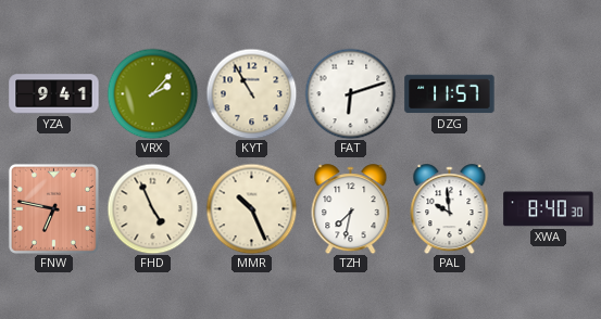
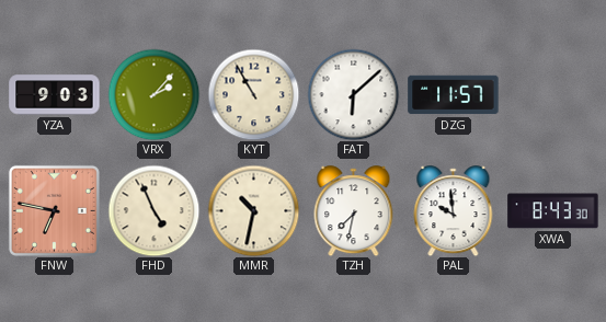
YZA: 9:41 -> 9:03 (55, 95)
FAT: 6:12 -> 6:08 (353, 94)
MMR: 10:26 -> 10:32 (253, 210)
XWA: 8:40 -> 8:43 (553, 211)
